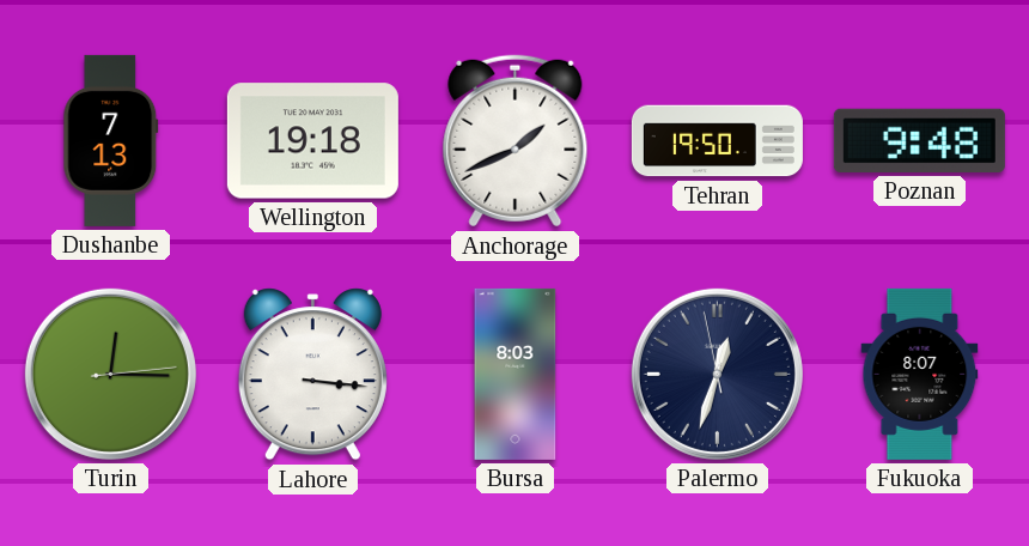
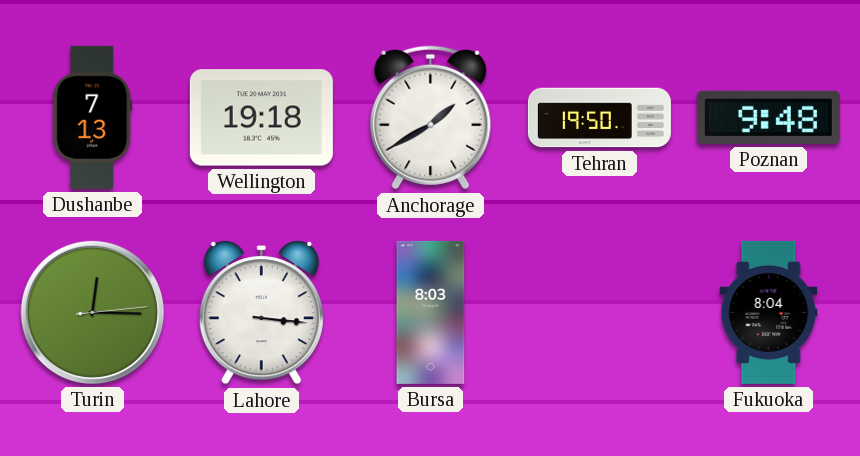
Anchorage: 1:41 -> 1:40 (431, 118)
Palermo: 12:32 -> none (717, 374)
Fukuoka: 8:07 -> 8:04 (769, 312)
